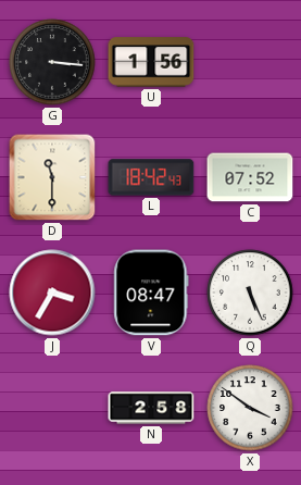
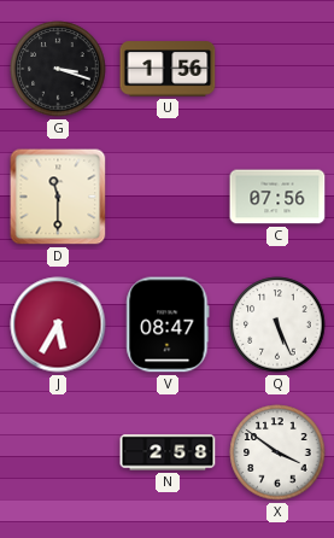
G: 3:16 -> 3:18 (58, 69)
L: 18:42 -> none (151, 177)
C: 07:52 -> 07:56 (277, 197)
J: 3:35 -> 5:35 (58, 324)
